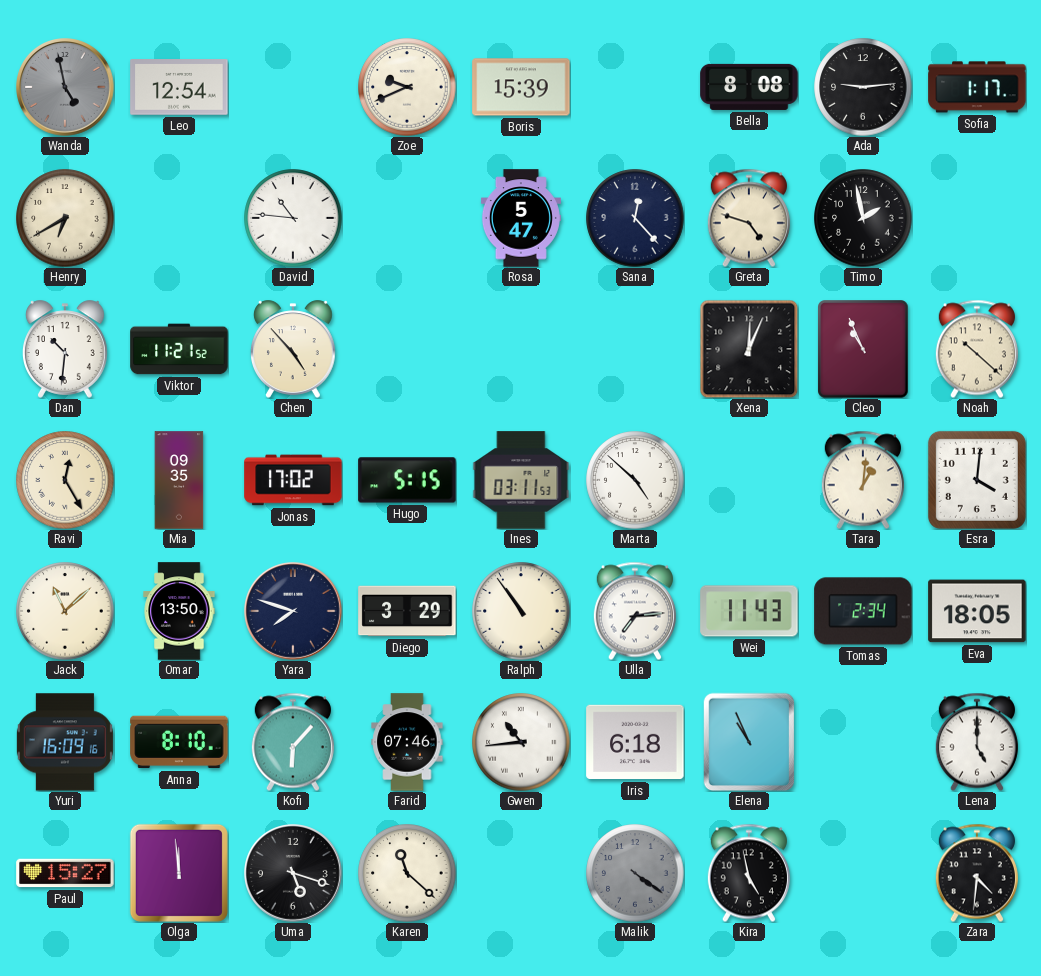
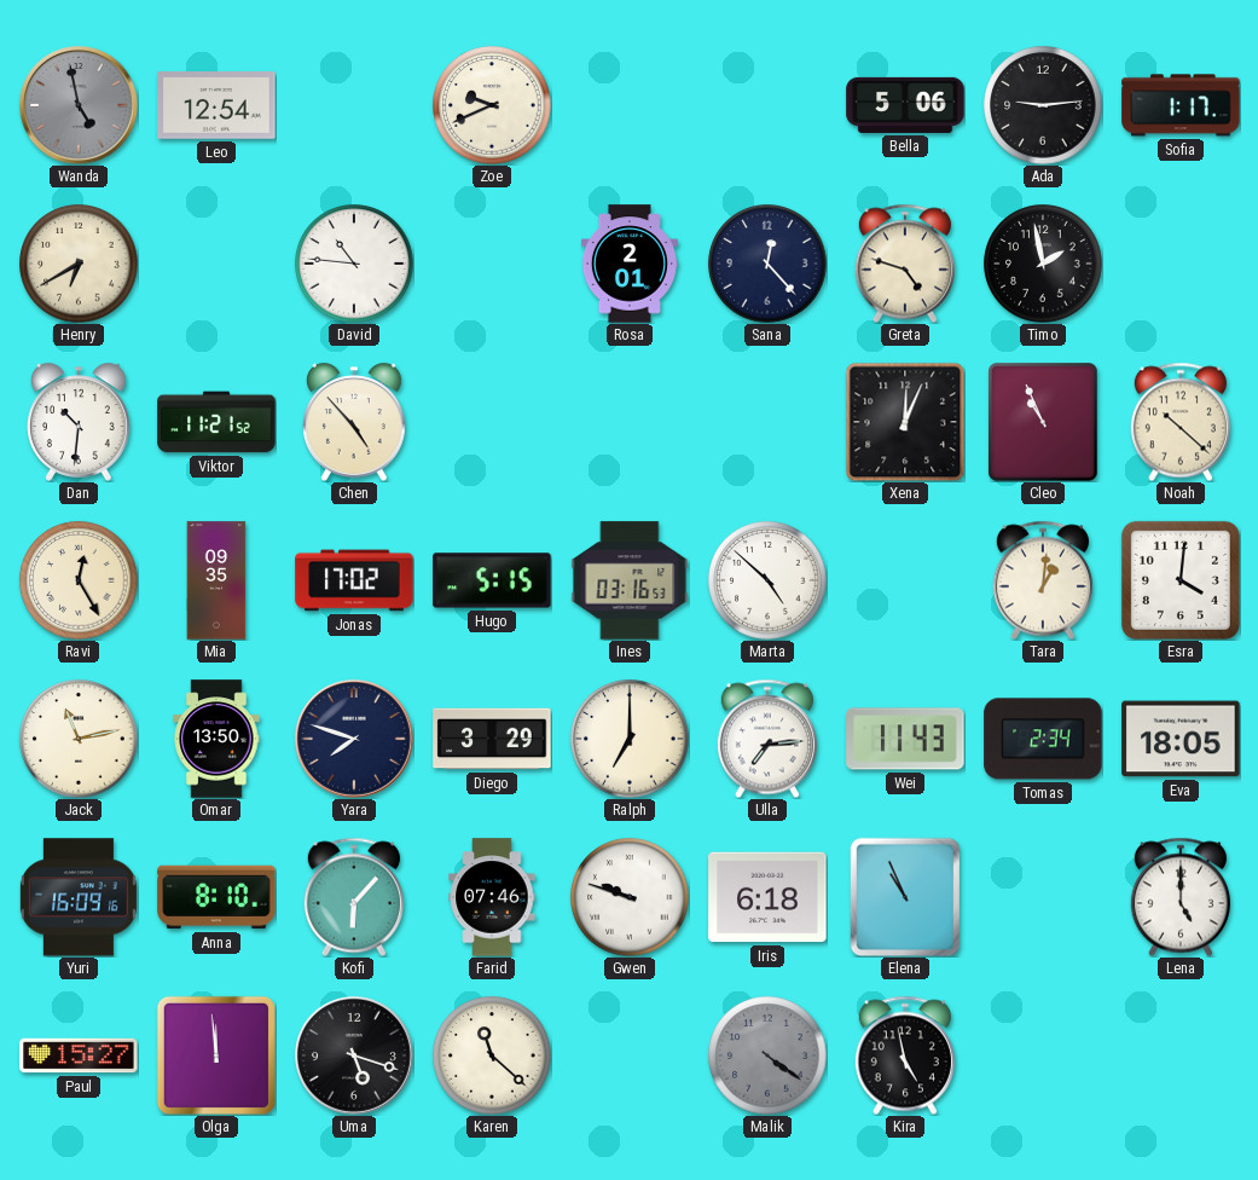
Boris: 15:39 -> none (521, 87)
Bella: 8:08 -> 5:06 (905, 105)
Rosa: 5:47 -> 2:01 (630, 264)
Ines: 03:11 -> 03:16 (630, 580)
Jack: 11:08 -> 11:13 (79, 739)
Ralph: 10:54 -> 7:00 (630, 739)
Gwen: 10:44 -> 9:48 (630, 897)
Zara: 4:31 -> none (977, 873)
